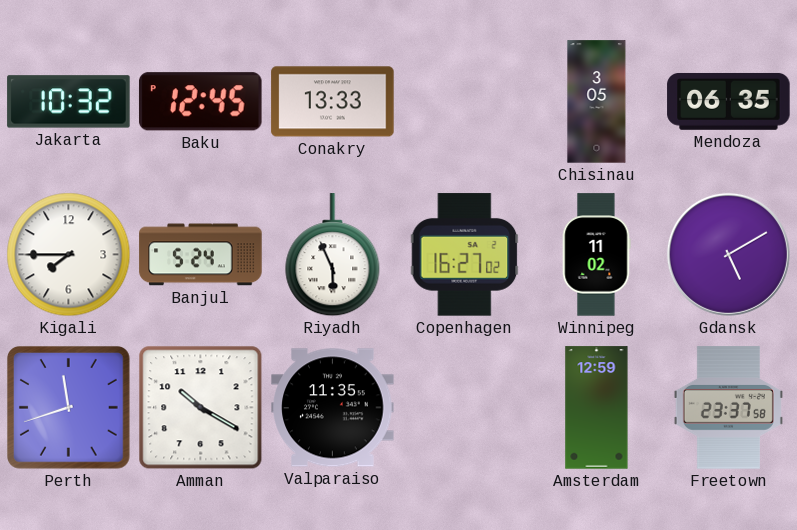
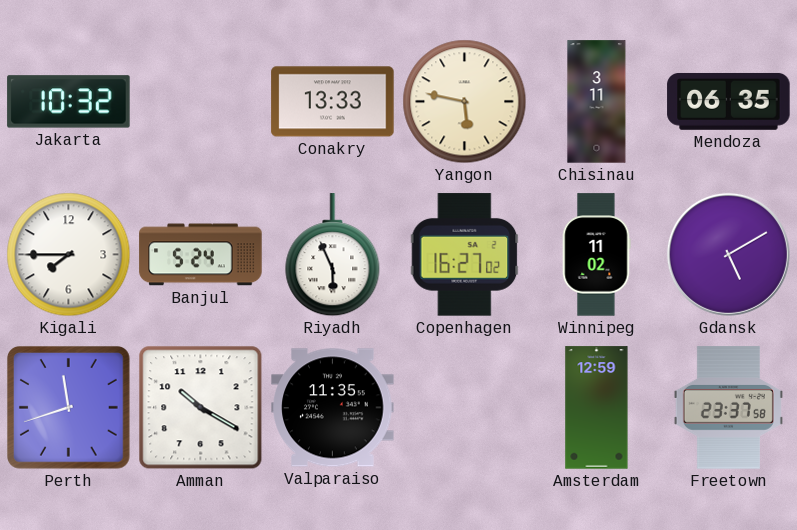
Baku: 12:45 -> none (200, 102)
Yangon: none -> 5:47 (465, 102)
Chisinau: 3:05 -> 3:11 (597, 102)
